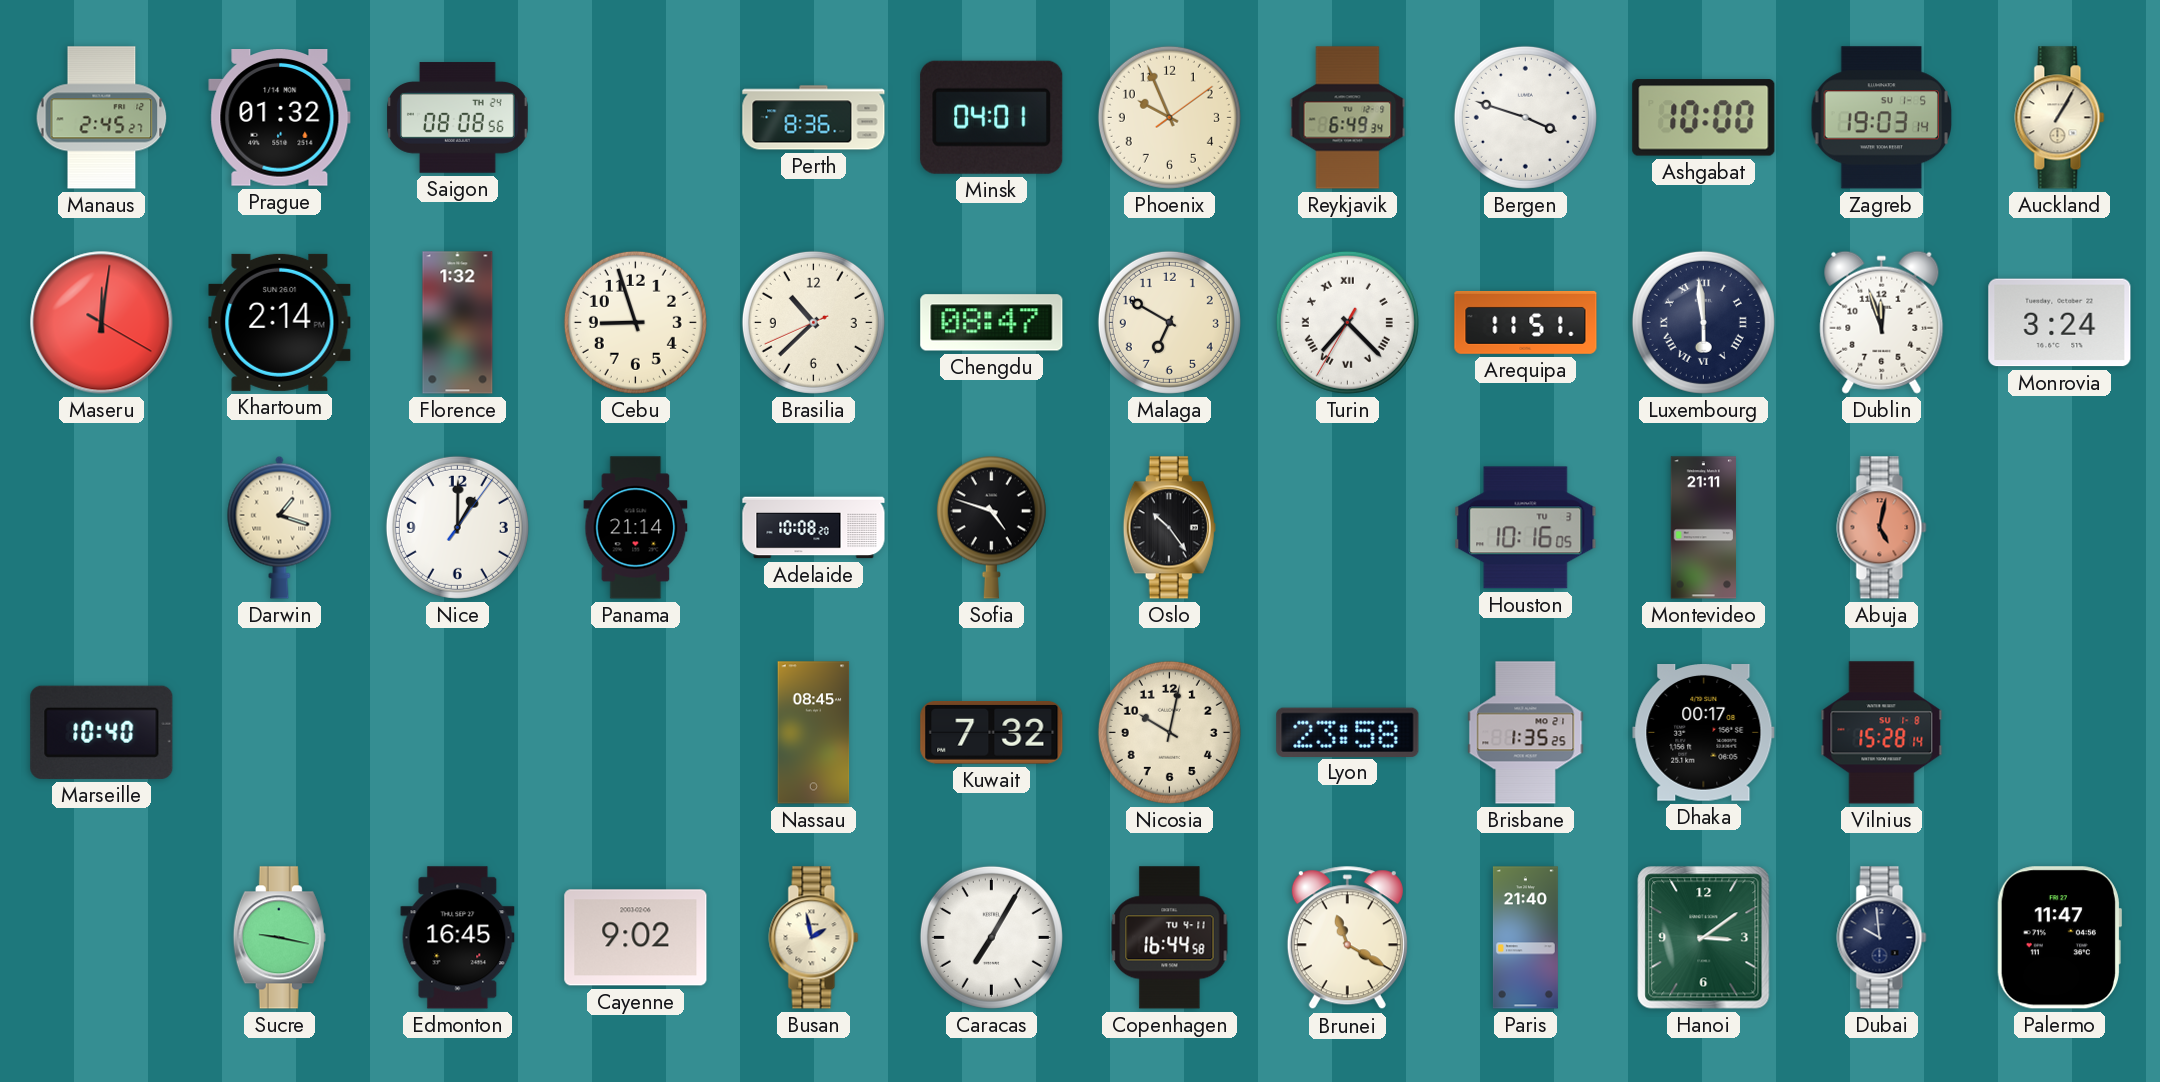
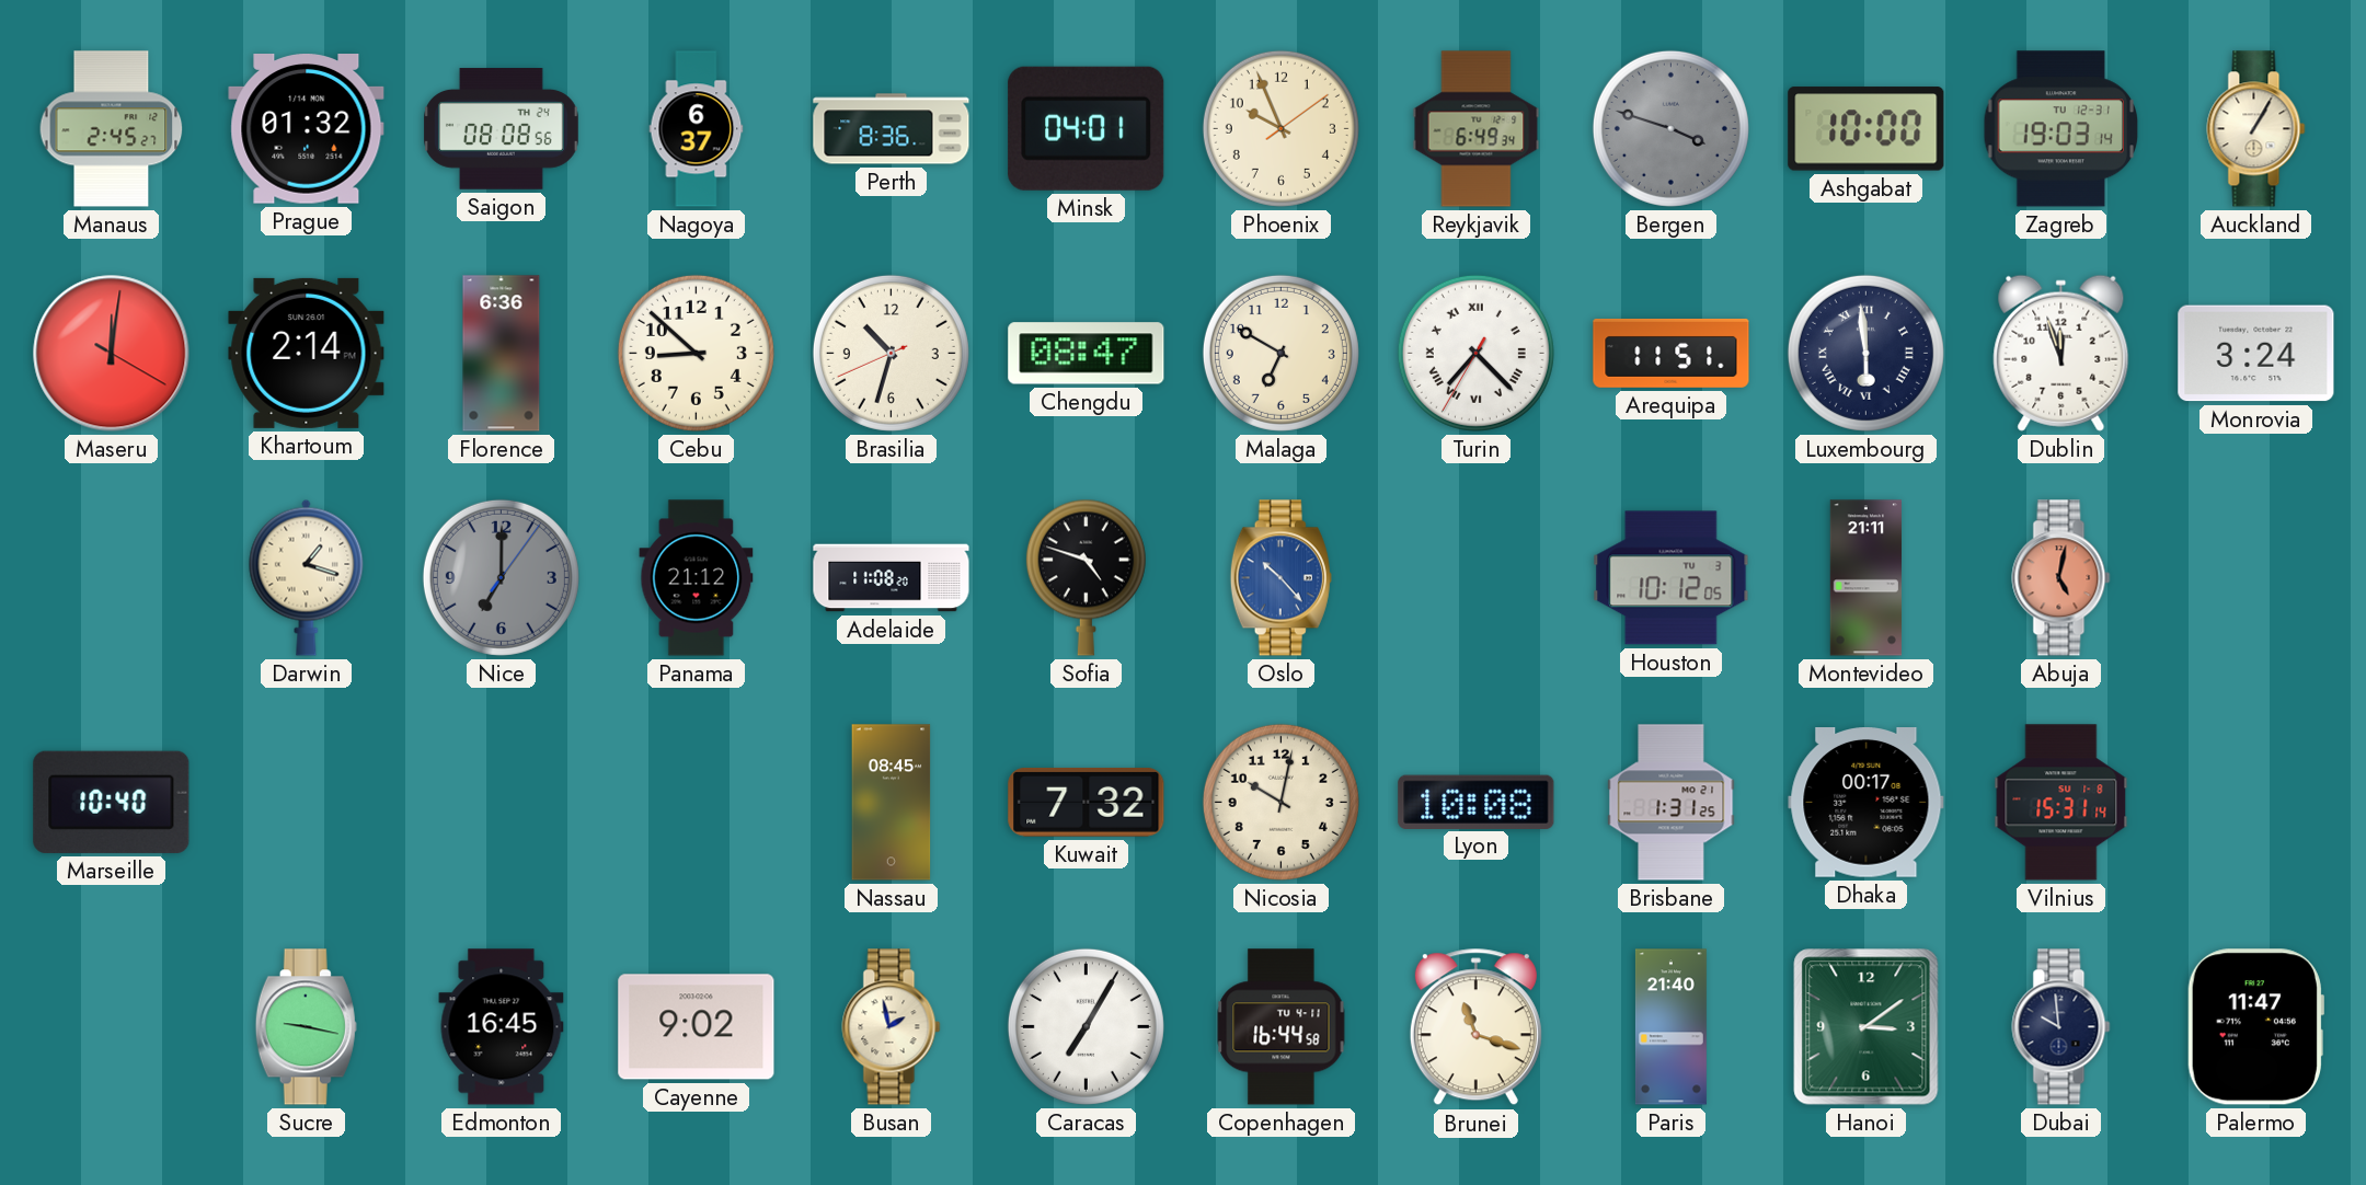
Nagoya: none -> 6:37 (697, 129)
Bergen dial: white -> grey (1670, 128)
Zagreb date: SU 1-5 -> TU 12-31 (2061, 129)
Florence: 1:32 -> 6:36 (502, 354)
Cebu: 8:57 -> 8:52 (696, 353)
Brasilia: 10:37 -> 10:32 (891, 353)
Nice: 1:00 -> 7:00 (501, 577)
Nice dial: white -> grey (501, 577)
Panama: 21:14 -> 21:12 (697, 578)
Adelaide: 10:08 -> 11:08 (892, 578)
Oslo: 10:24 -> 10:23 (1280, 578)
Oslo dial: black -> blue (1280, 578)
Houston: 10:16 -> 10:12 (1672, 578)
Lyon: 23:58 -> 10:08 (1477, 802)
Brisbane: 1:35 -> 1:31 (1672, 803)
Vilnius: 15:28 -> 15:31 (2061, 803)
Brunei: 11:20 -> 11:18 (1475, 1027)
